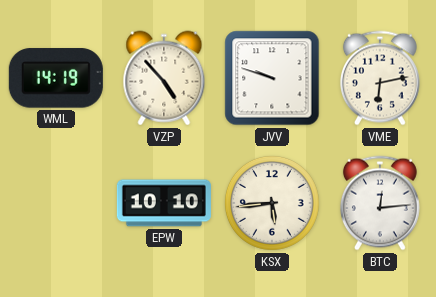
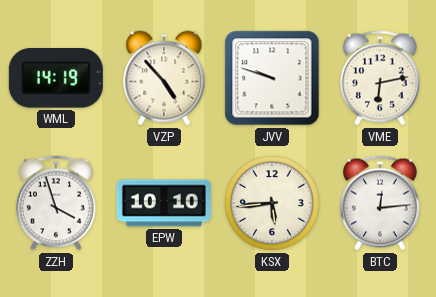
ZZH: none -> 3:57 (56, 203)
